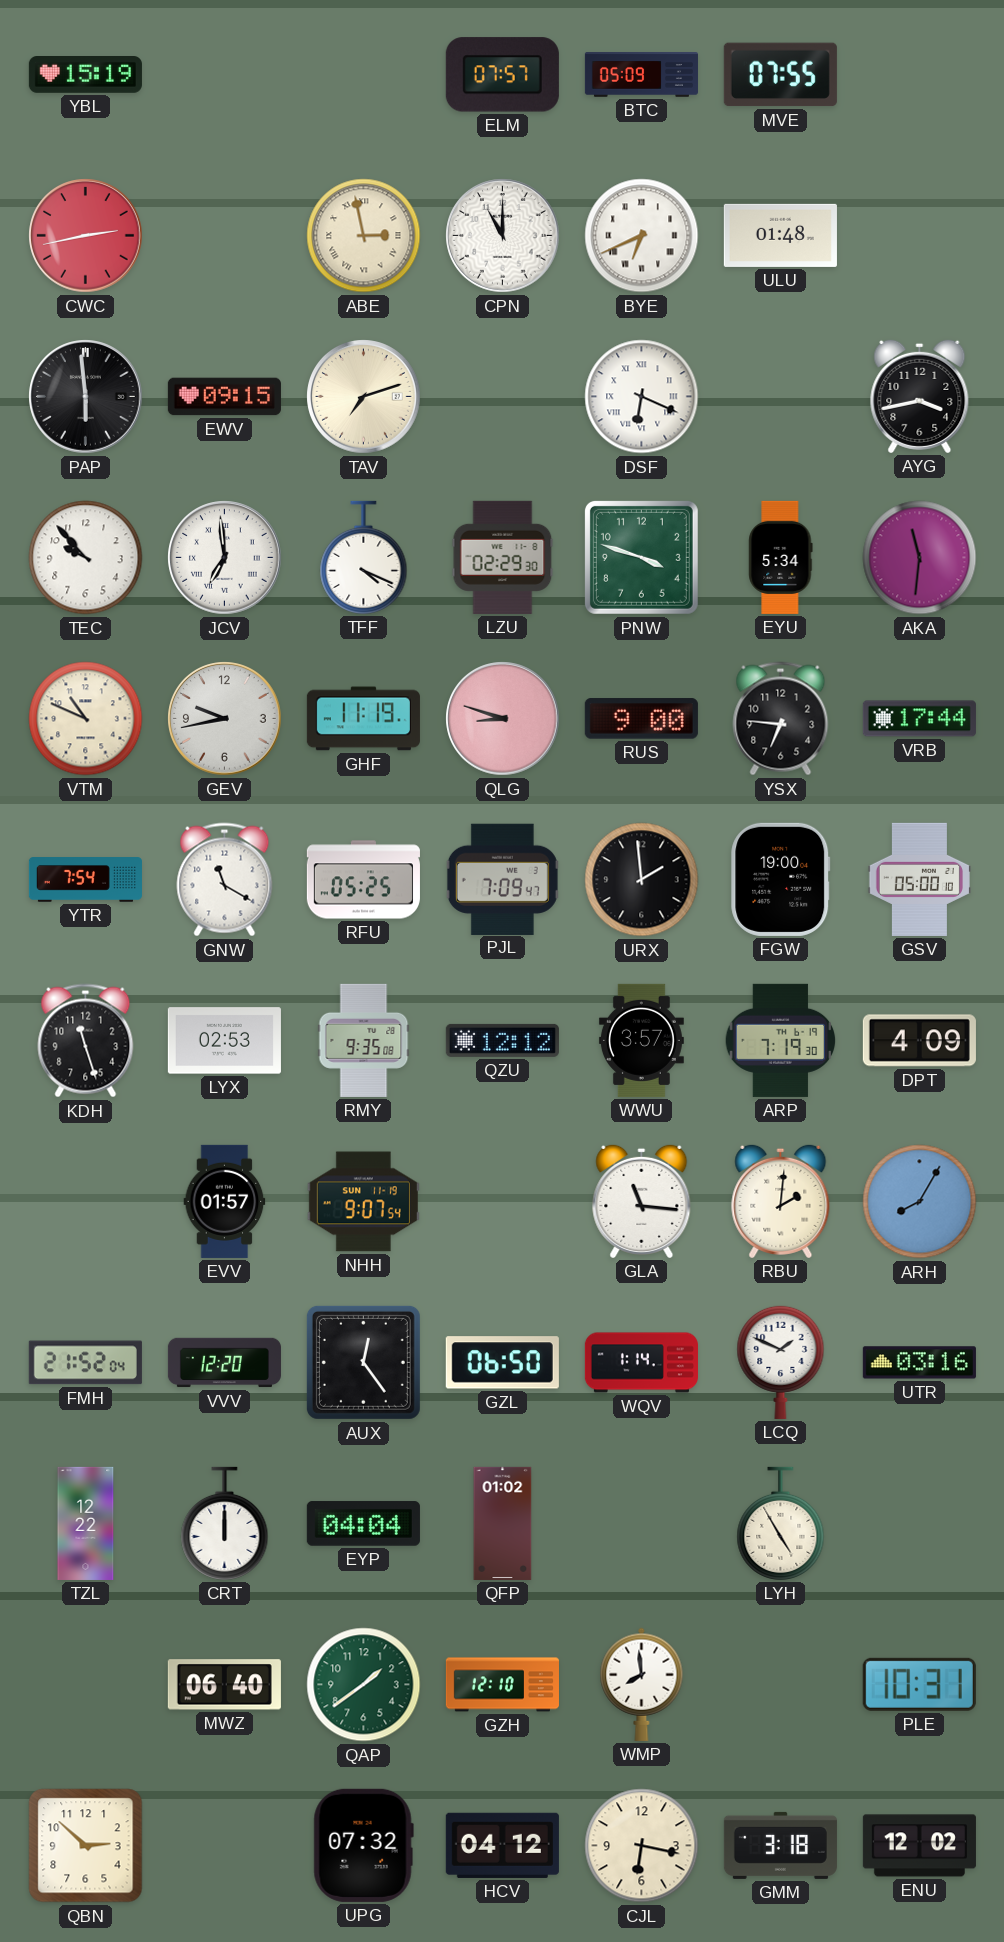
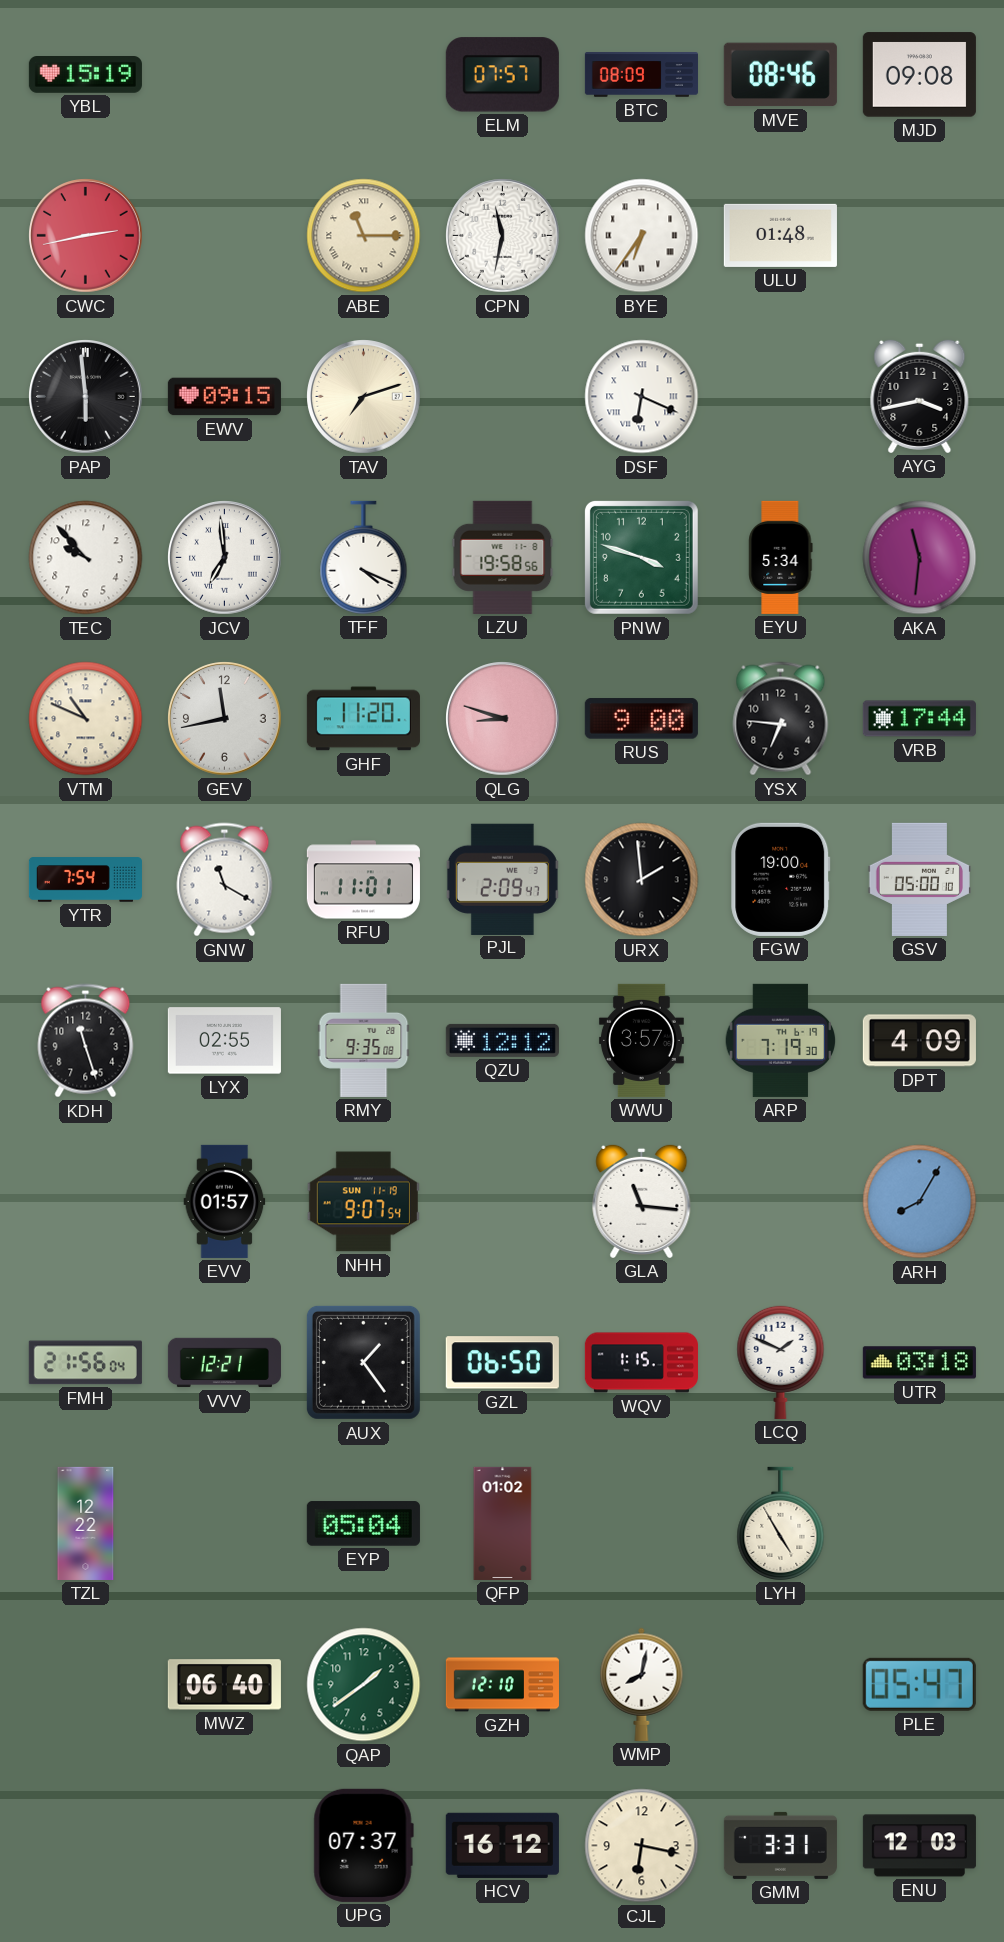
BTC: 05:09 -> 08:09 (641, 75)
MVE: 07:55 -> 08:46 (780, 75)
MJD: none -> 09:08 (919, 75)
ABE: 2:58 -> 11:15 (364, 236)
CPN: 11:00 -> 11:32 (503, 236)
BYE: 6:41 -> 6:36 (642, 236)
LZU: 02:29 -> 19:58 (503, 557)
GEV: 9:43 -> 11:43 (225, 719)
GHF: 11:19 -> 11:20 (363, 719)
RFU: 05:25 -> 11:01 (363, 880)
PJL: 7:09 -> 2:09 (502, 879)
LYX: 02:53 -> 02:55 (224, 1041)
RBU: 2:01 -> none (781, 1201)
FMH: 21:52 -> 21:56 (85, 1363)
VVV: 12:20 -> 12:21 (224, 1363)
AUX: 12:24 -> 1:24 (363, 1362)
WQV: 1:14 -> 1:15 (641, 1363)
UTR: 03:16 -> 03:18 (919, 1363)
CRT: 12:00 -> none (225, 1523)
EYP: 04:04 -> 05:04 (363, 1524)
WMP: 7:59 -> 8:02 (642, 1684)
PLE: 10:31 -> 05:47 (919, 1684)
QBN: 2:52 -> none (86, 1846)
UPG: 07:32 -> 07:37 (363, 1845)
HCV: 04:12 -> 16:12 (502, 1845)
GMM: 3:18 -> 3:31 (780, 1845)
ENU: 12:02 -> 12:03 (919, 1846)
